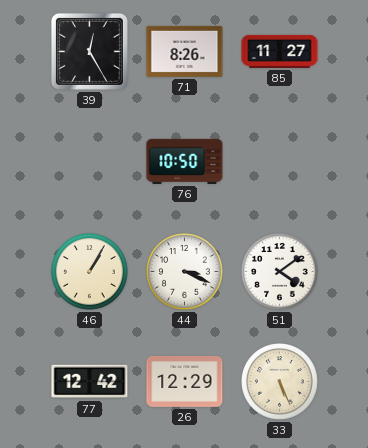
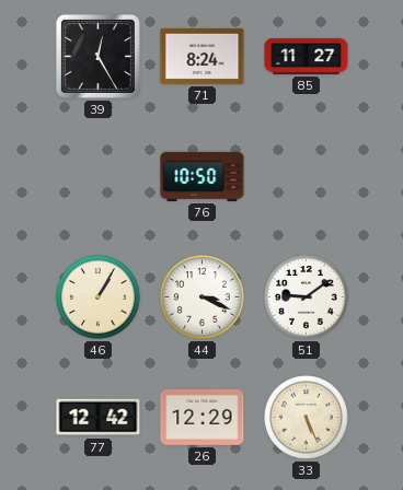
71: 8:26 -> 8:24 (203, 56)
51: 4:09 -> 9:09 (307, 297)
